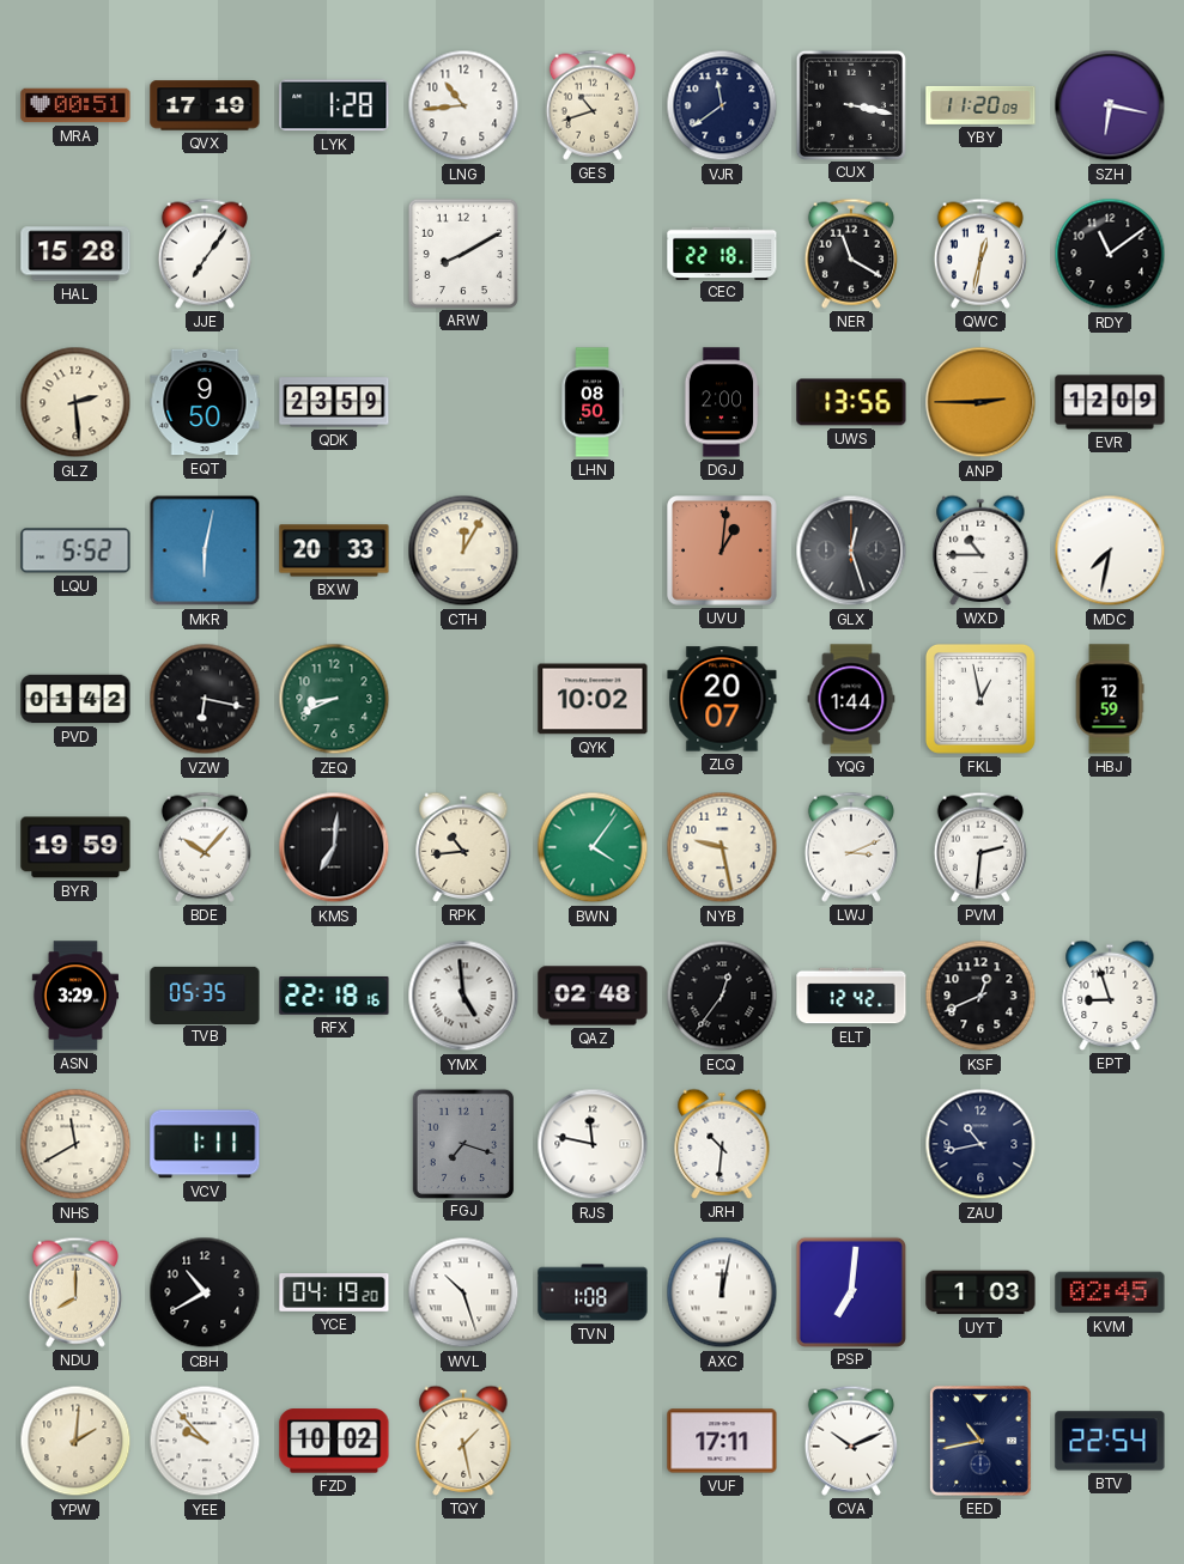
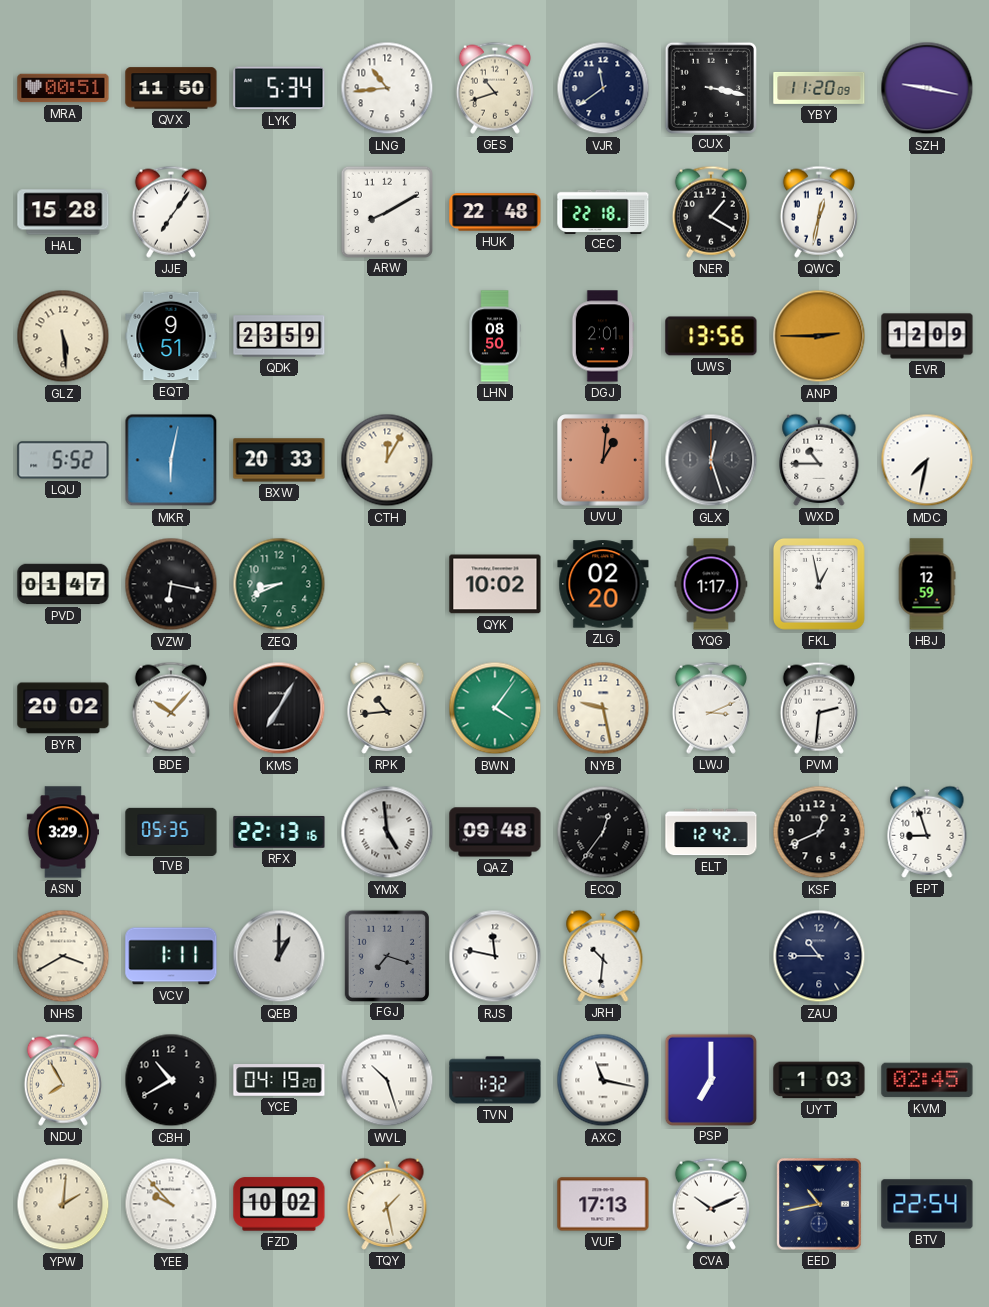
QVX: 17:19 -> 11:50 (171, 88)
LYK: 1:28 -> 5:34 (279, 88)
SZH: 6:17 -> 9:17 (927, 88)
HUK: none -> 22:48 (495, 212)
NER: 11:20 -> 1:20 (711, 212)
RDY: 11:09 -> none (1110, 254)
GLZ: 2:29 -> 5:29 (63, 336)
EQT: 9:50 -> 9:51 (171, 336)
DGJ: 2:00 -> 2:01 (603, 336)
PVD: 01:42 -> 01:47 (63, 584)
ZLG: 20:07 -> 02:20 (603, 584)
YQG: 1:44 -> 1:17 (711, 584)
BYR: 19:59 -> 20:02 (63, 708)
KMS: 7:01 -> 7:05 (279, 708)
RFX: 22:18 -> 22:13 (279, 832)
QAZ: 02:48 -> 09:48 (495, 832)
NHS: 11:40 -> 3:40 (63, 956)
QEB: none -> 1:00 (279, 956)
ZAU: 10:43 -> 10:45 (819, 956)
NDU: 8:00 -> 7:55 (63, 1080)
TVN: 1:08 -> 1:32 (495, 1080)
AXC: 12:02 -> 11:17 (603, 1080)
PSP: 7:01 -> 7:00 (710, 1079)
VUF: 17:11 -> 17:13 (603, 1204)
